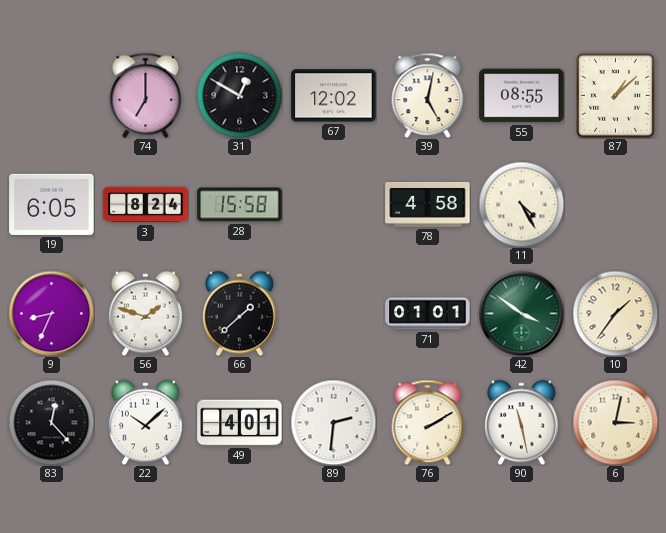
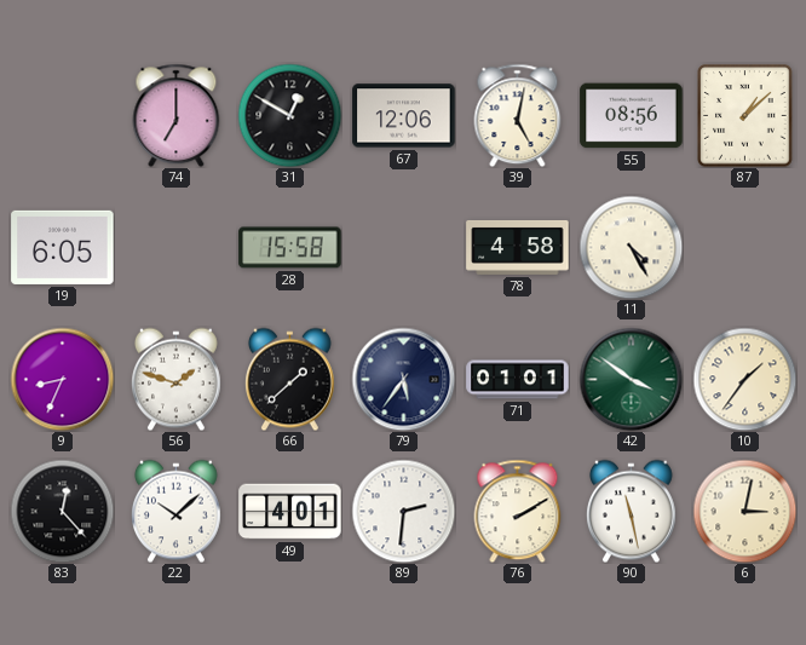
67: 12:02 -> 12:06 (404, 116)
55: 08:55 -> 08:56 (632, 116)
3: 8:24 -> none (146, 205)
79: none -> 5:36 (403, 379)
